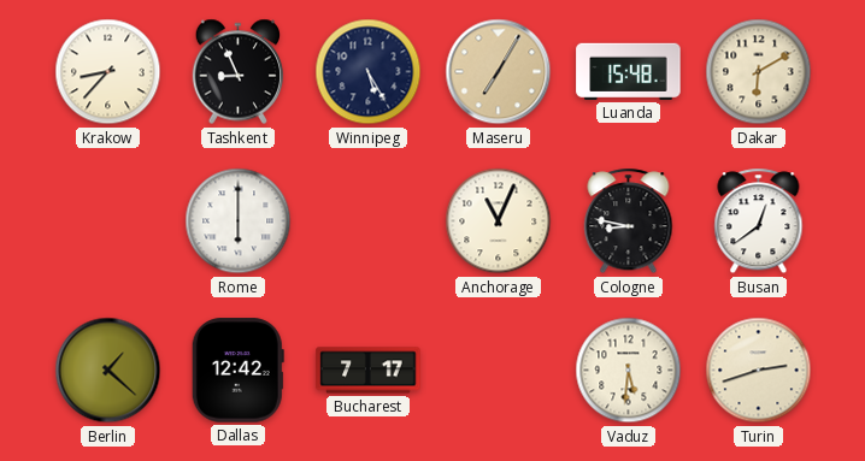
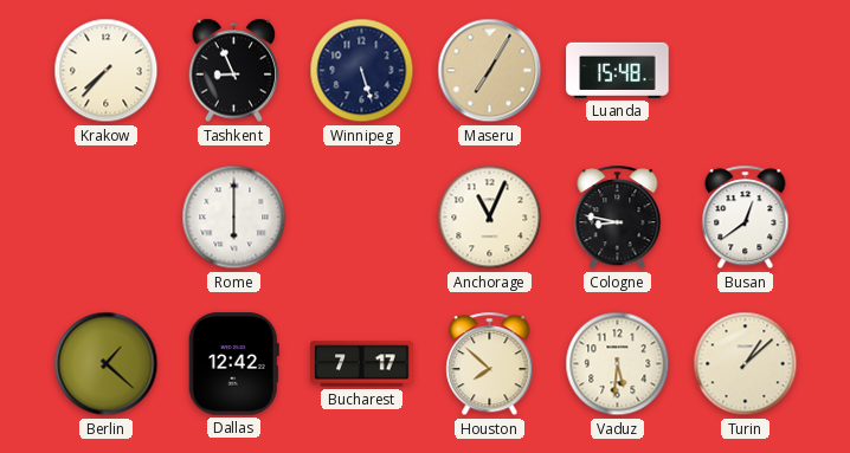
Krakow: 8:37 -> 7:37 (107, 71)
Winnipeg: 5:25 -> 5:27 (362, 71)
Dakar: 6:10 -> none (759, 72)
Houston: none -> 7:52 (490, 364)
Turin: 2:42 -> 1:08 (746, 364)
